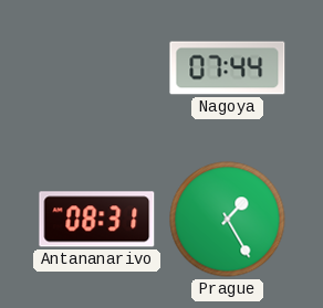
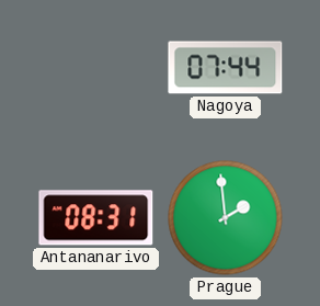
Prague: 1:25 -> 1:59 (226, 218)
